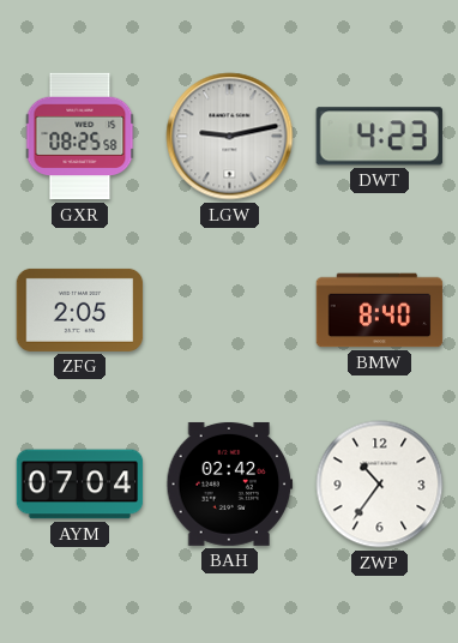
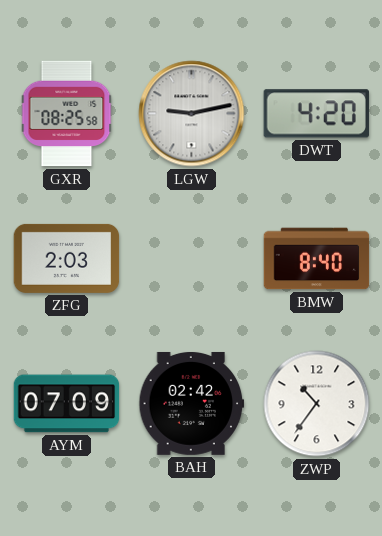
DWT: 4:23 -> 4:20 (316, 114)
ZFG: 2:05 -> 2:03 (67, 258)
AYM: 07:04 -> 07:09 (67, 404)
